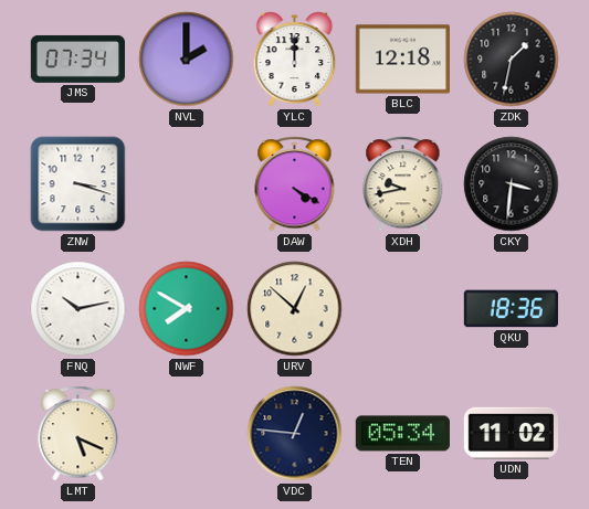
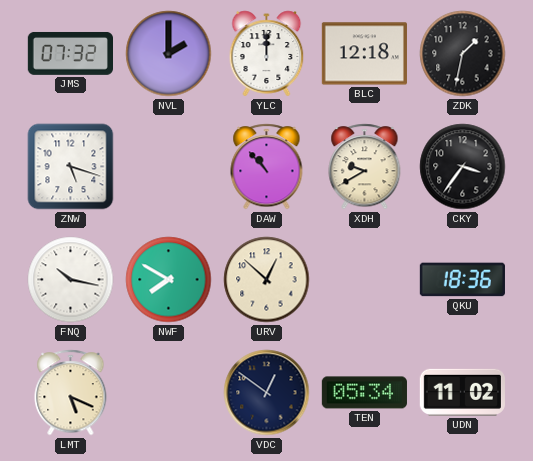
JMS: 07:34 -> 07:32 (70, 53)
ZNW: 3:18 -> 5:18 (71, 167)
DAW: 4:20 -> 10:53 (267, 167)
XDH: 9:43 -> 9:40 (365, 167)
CKY: 3:31 -> 3:36 (463, 167)
FNQ: 10:13 -> 10:17 (71, 280)
VDC: 12:46 -> 12:51 (267, 393)
